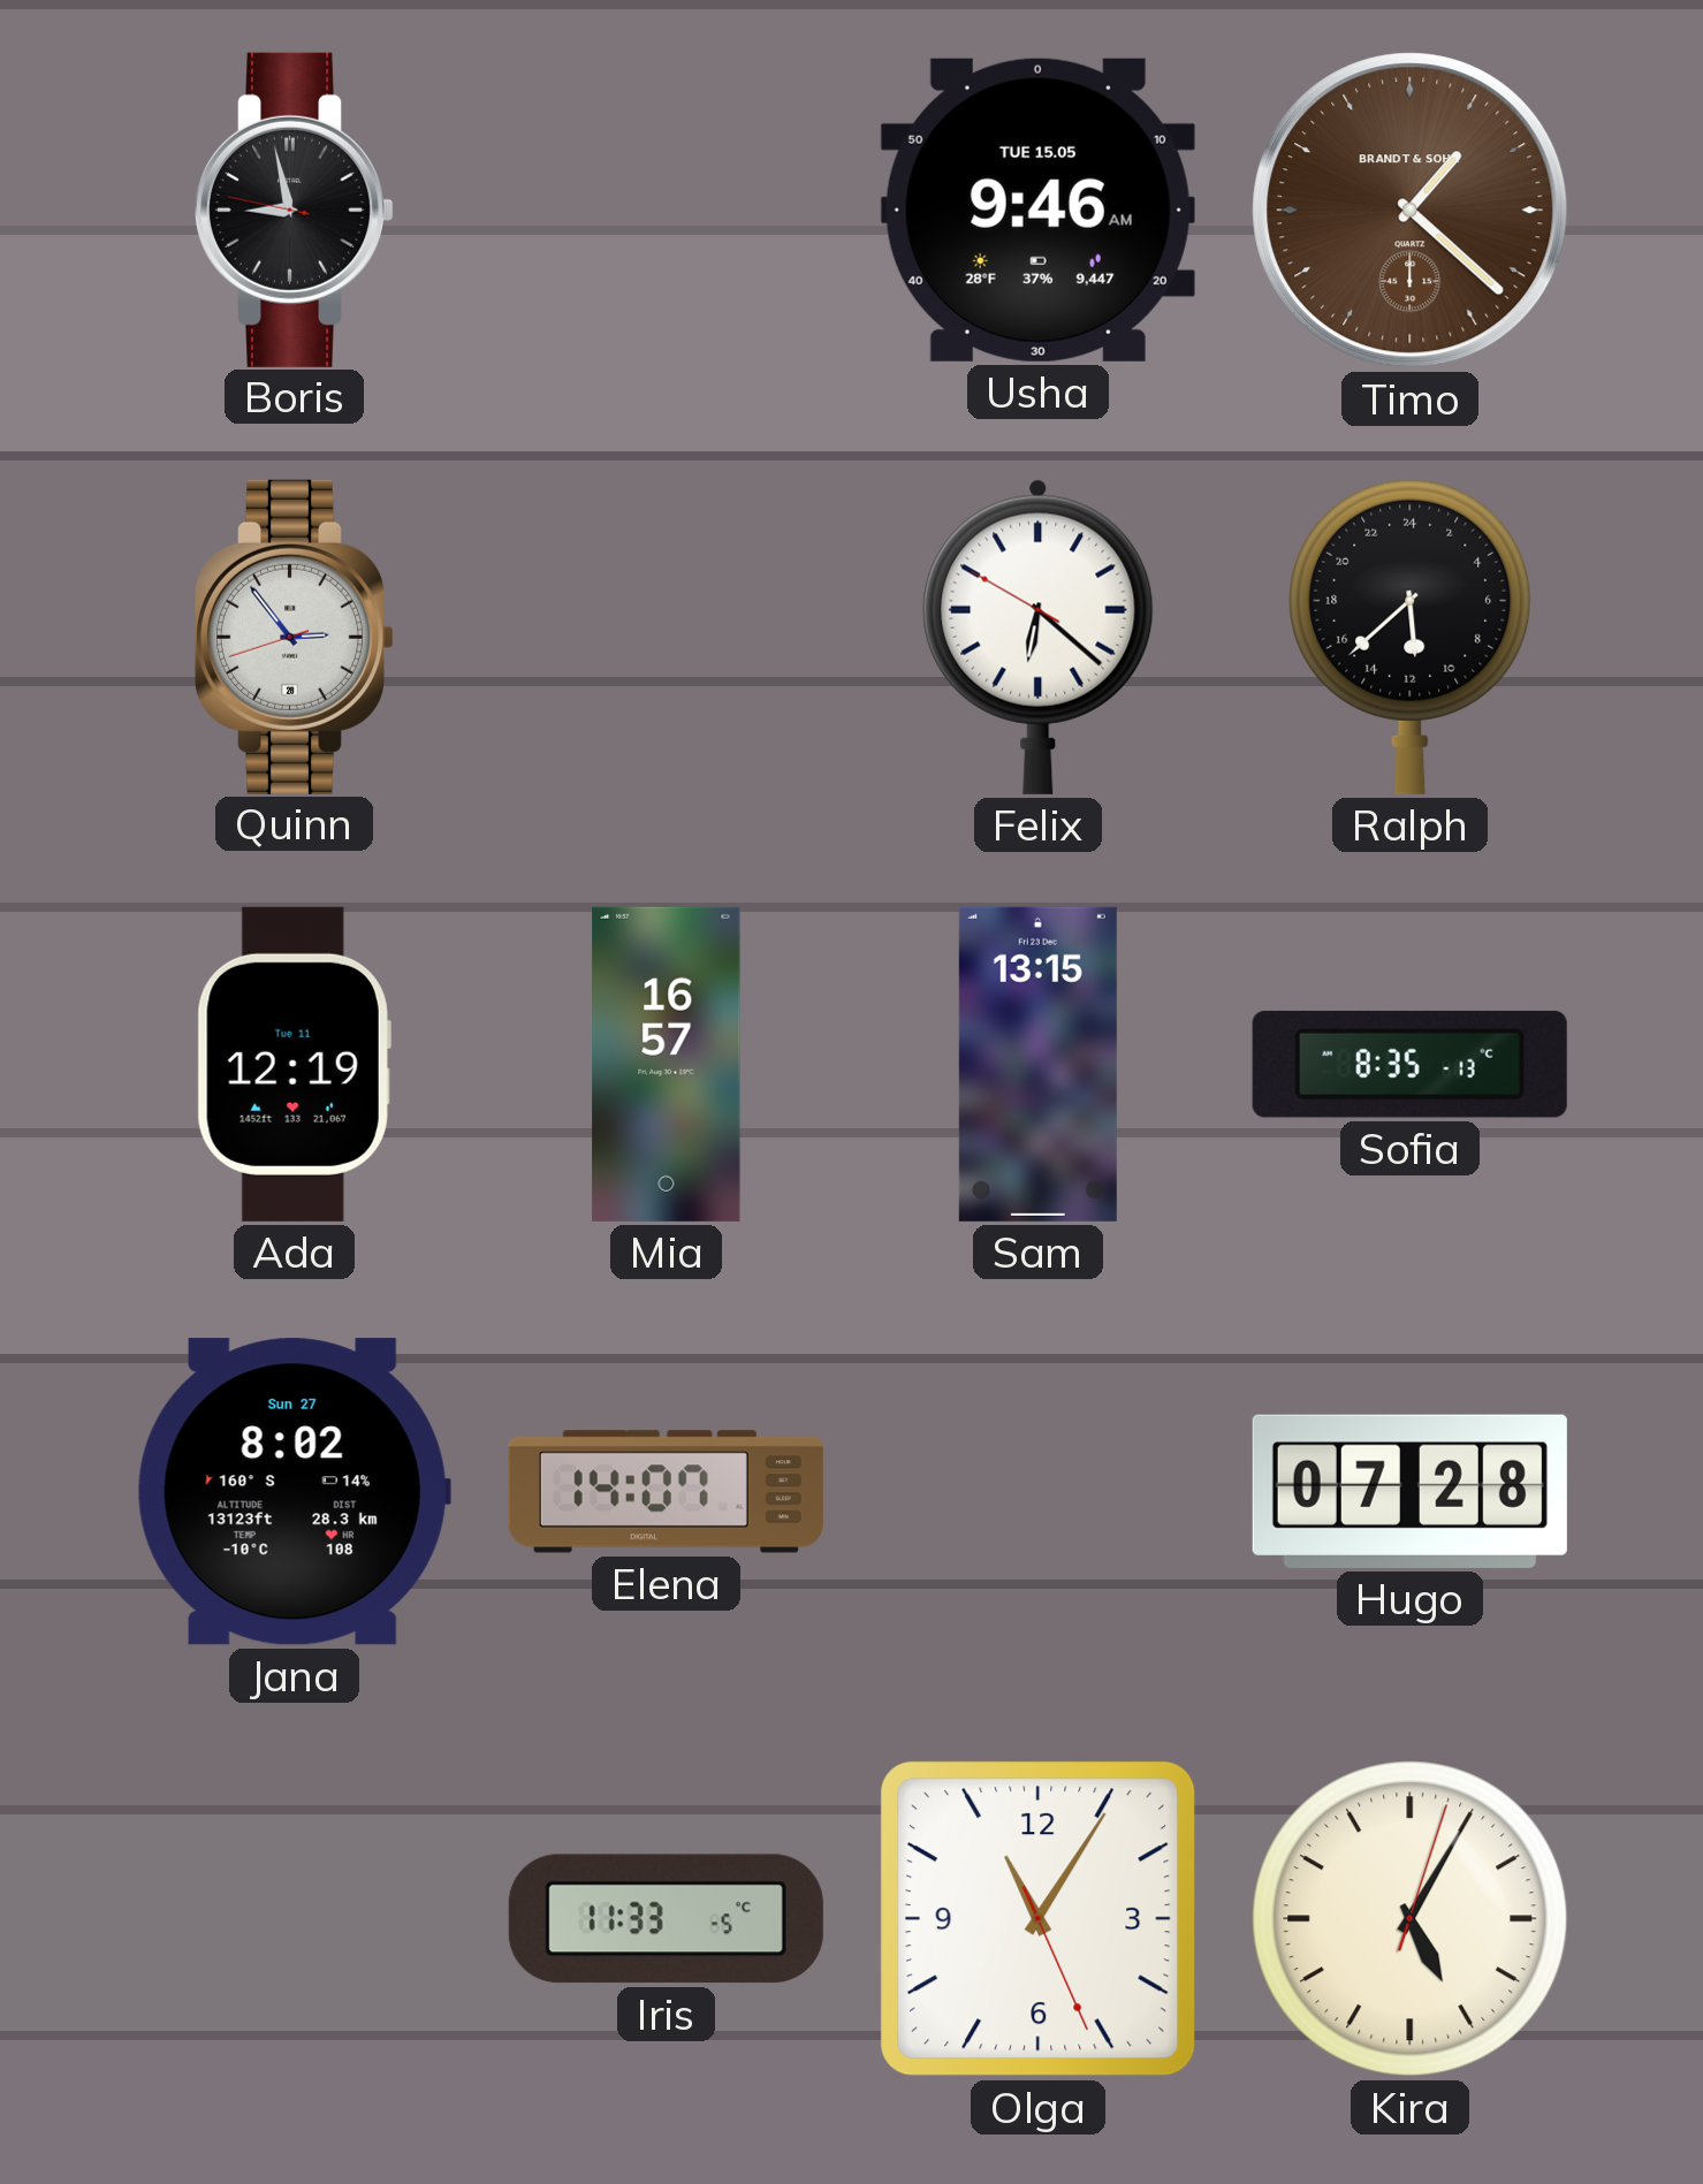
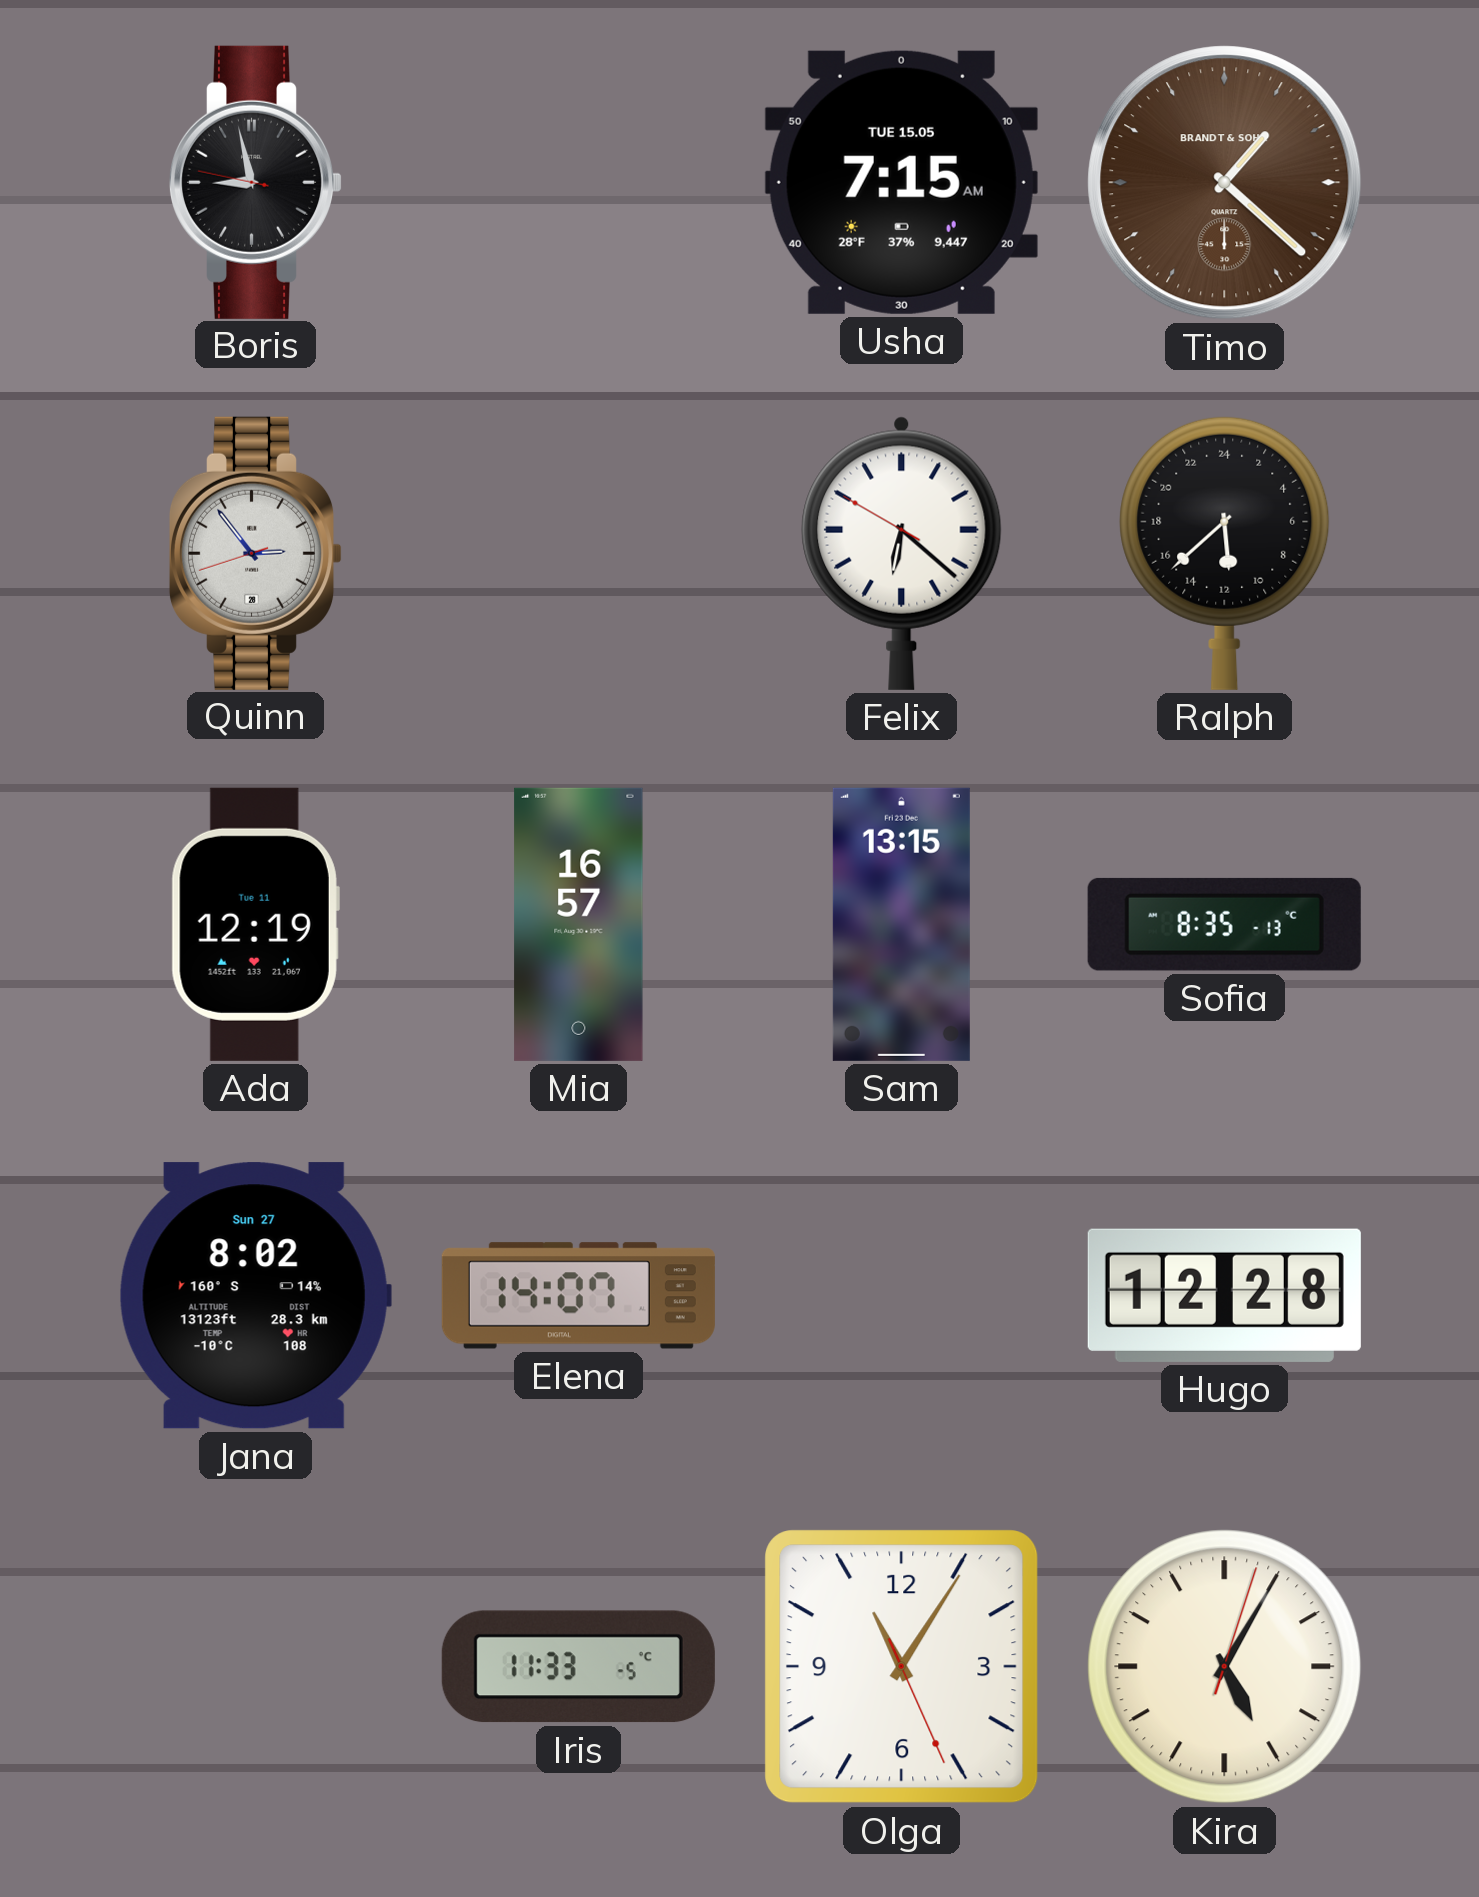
Usha: 9:46 -> 7:15 (901, 182)
Hugo: 07:28 -> 12:28 (1224, 1295)
